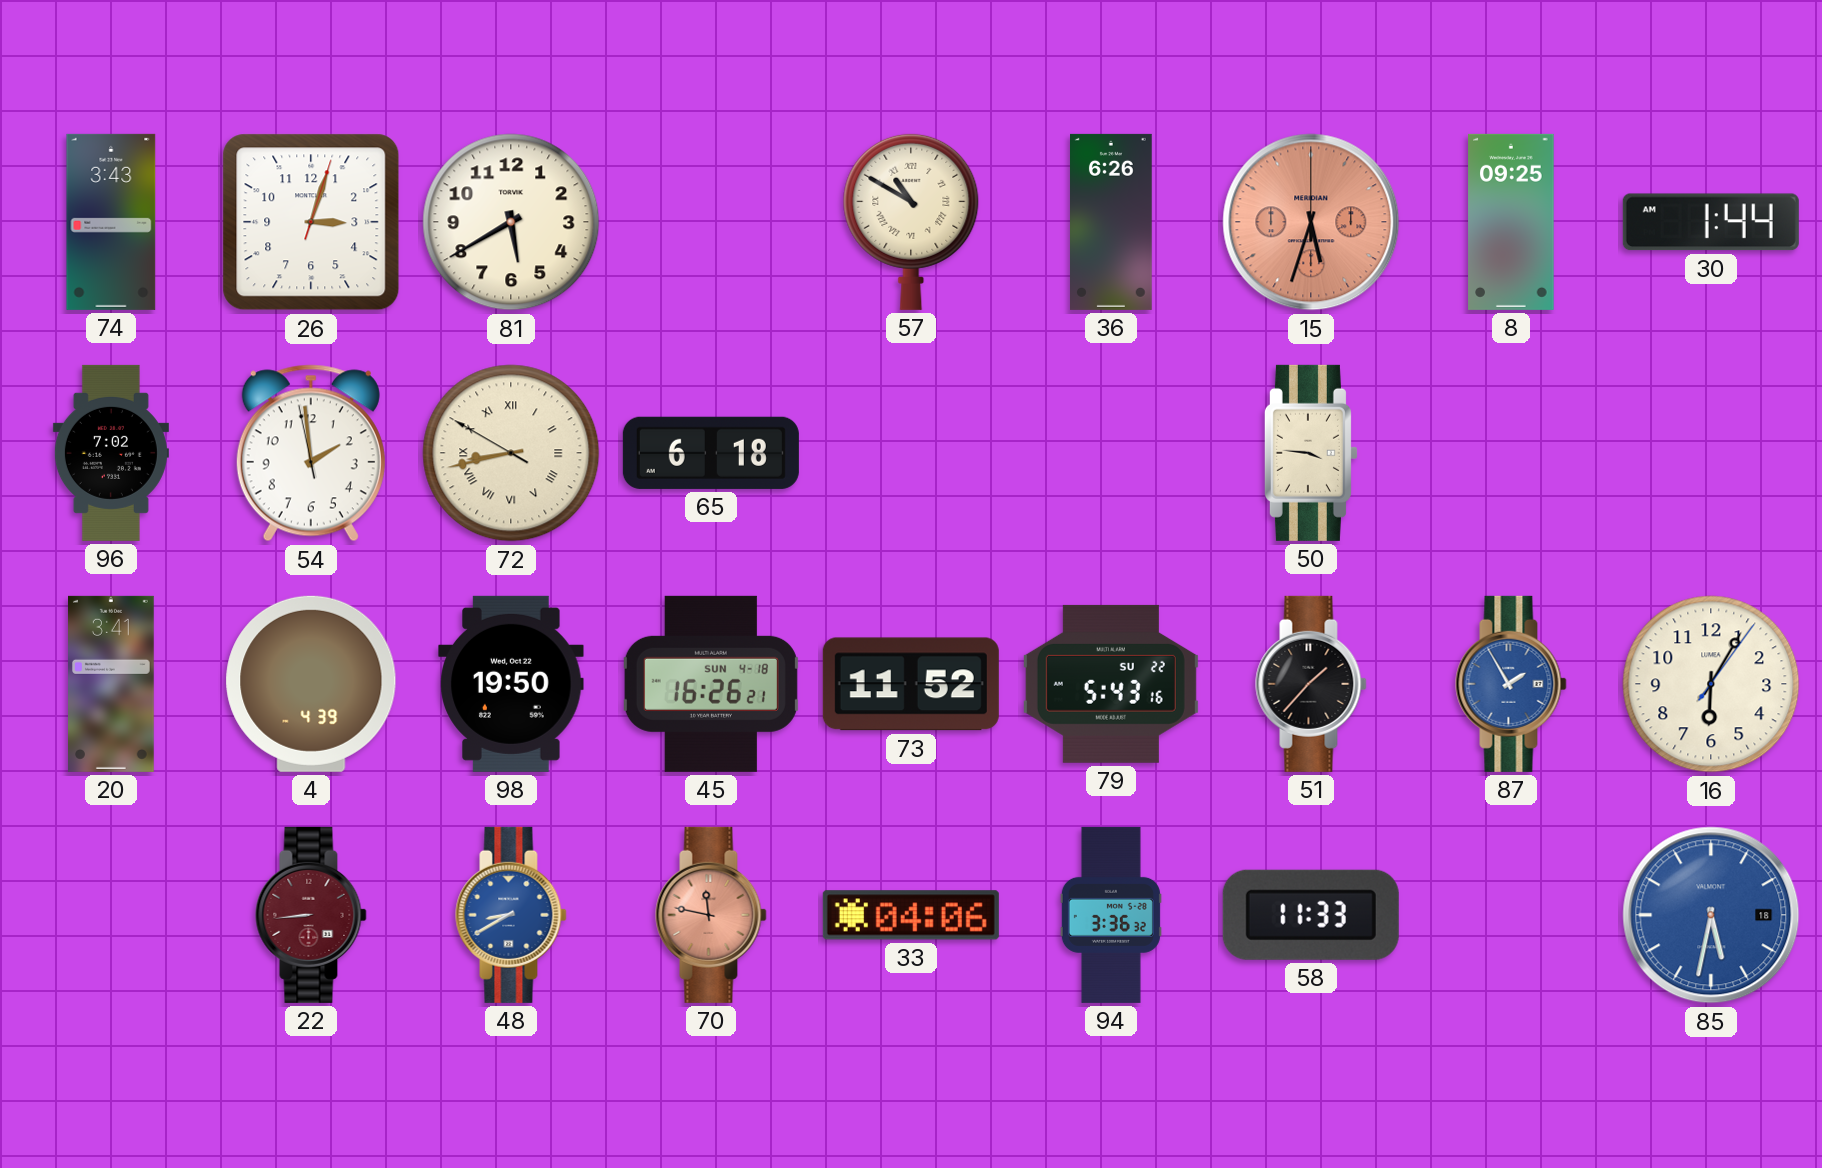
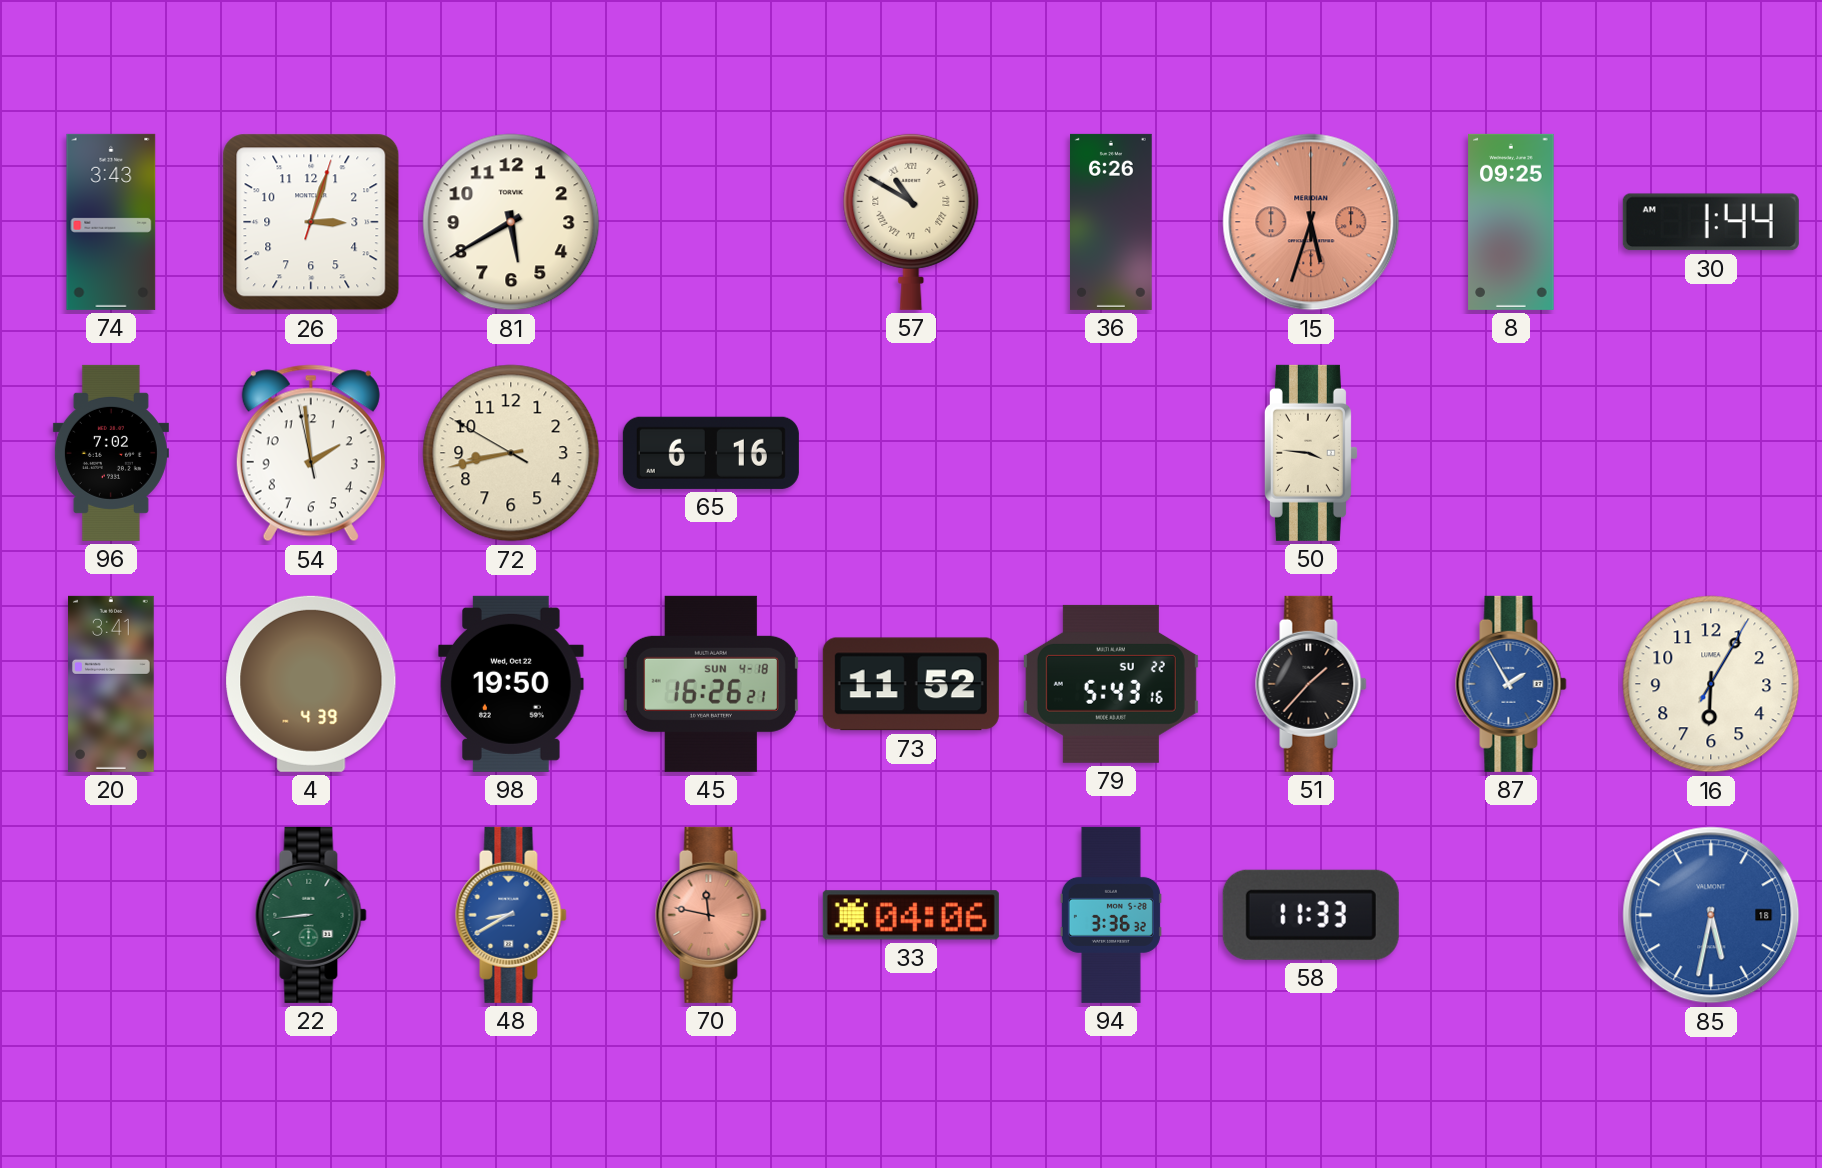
72 numerals: Roman -> Arabic (511, 453)
65: 6:18 -> 6:16 (711, 453)
16: 6:05:06 -> 6:05:05 (1711, 684)
22 dial: burgundy -> green (311, 915)
